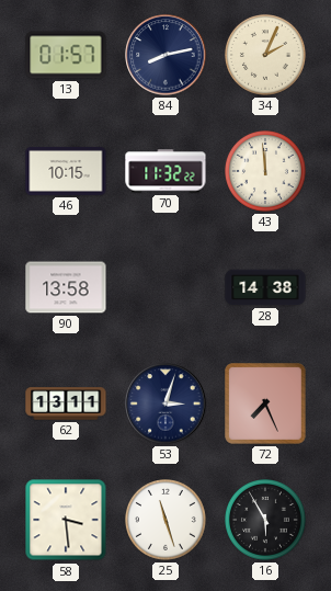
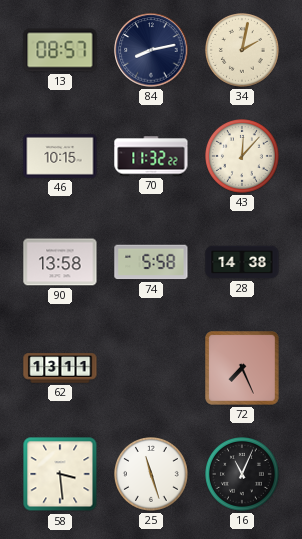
13: 01:57 -> 08:57 (60, 50)
34: 2:04 -> 2:02 (243, 51)
43: 11:59 -> 12:07 (243, 157)
74: none -> 5:58 (151, 262)
53: 3:03 -> none (165, 404)
16: 5:55 -> 11:04 (243, 475)
